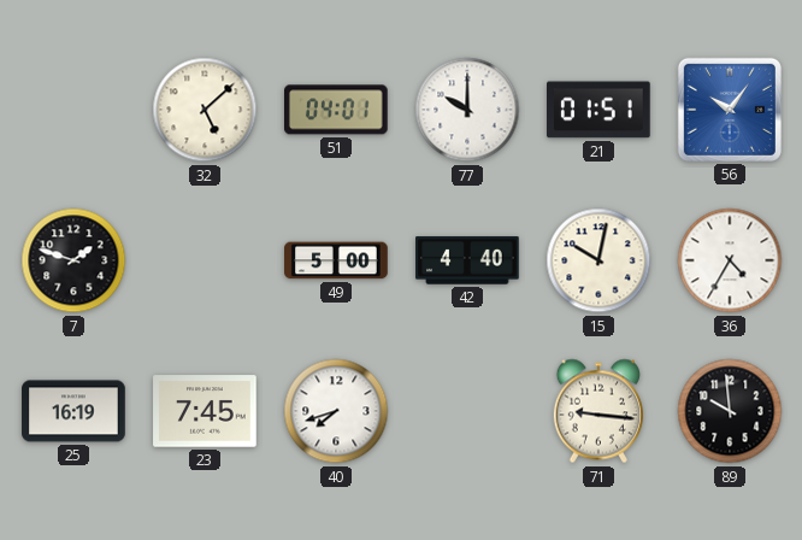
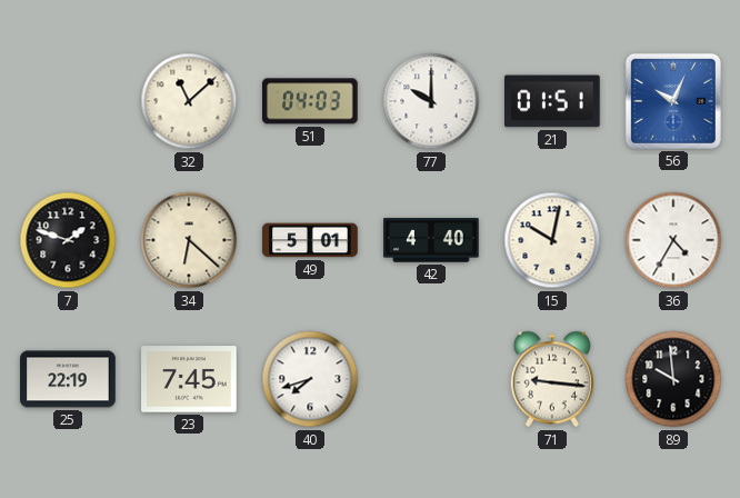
32: 5:08 -> 11:08 (189, 101)
51: 04:01 -> 04:03 (311, 101)
56: 10:06 -> 10:04 (673, 101)
34: none -> 6:22 (189, 240)
49: 5:00 -> 5:01 (310, 240)
25: 16:19 -> 22:19 (68, 379)
